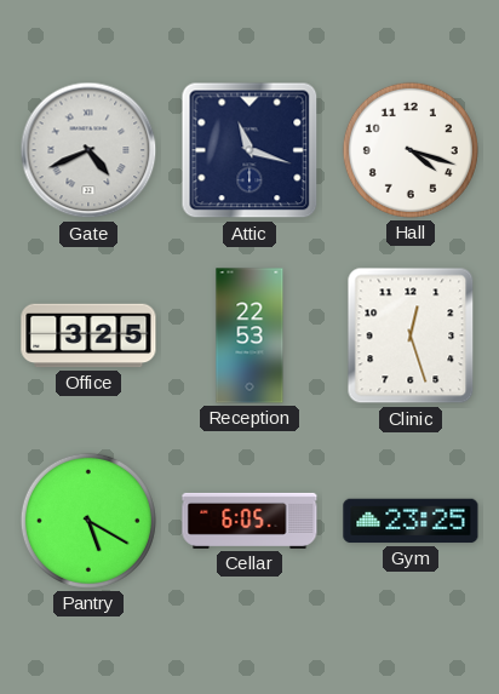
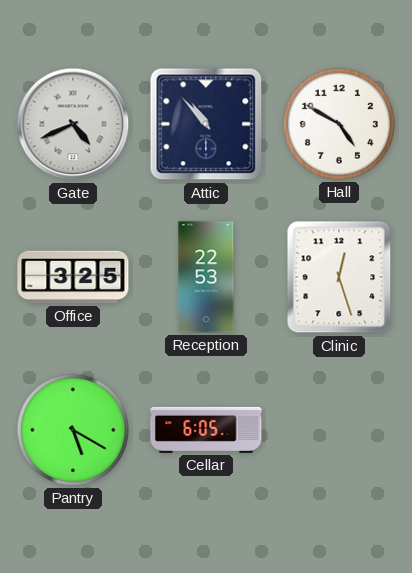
Attic: 11:18 -> 10:53 (206, 124)
Hall: 4:18 -> 4:50 (339, 124)
Gym: 23:25 -> none (411, 521)
